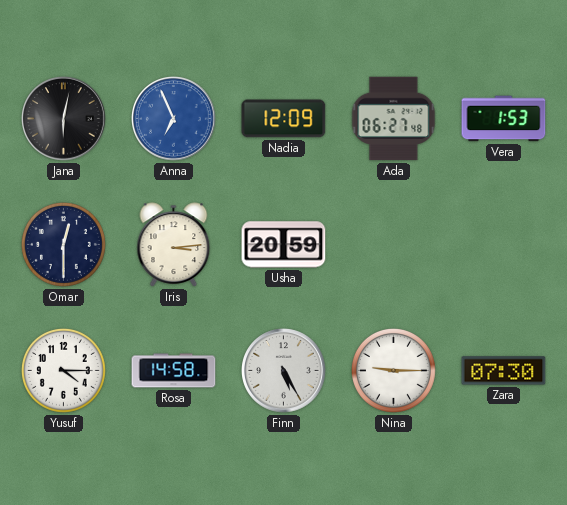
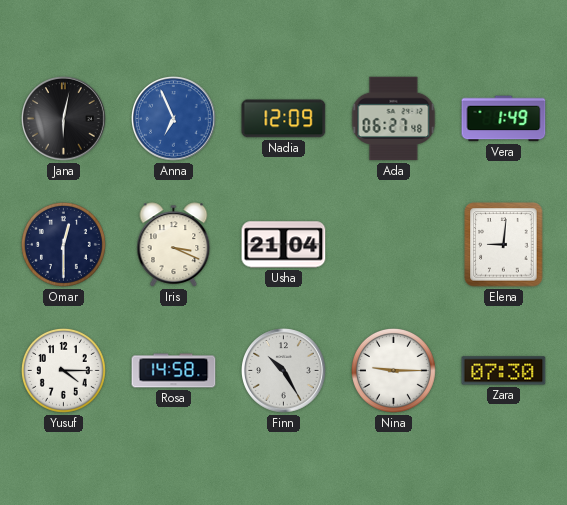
Vera: 1:53 -> 1:49 (504, 119)
Iris: 3:14 -> 3:19 (174, 245)
Usha: 20:59 -> 21:04 (284, 245)
Elena: none -> 9:01 (504, 245)
Finn: 5:25 -> 10:25 (284, 371)
